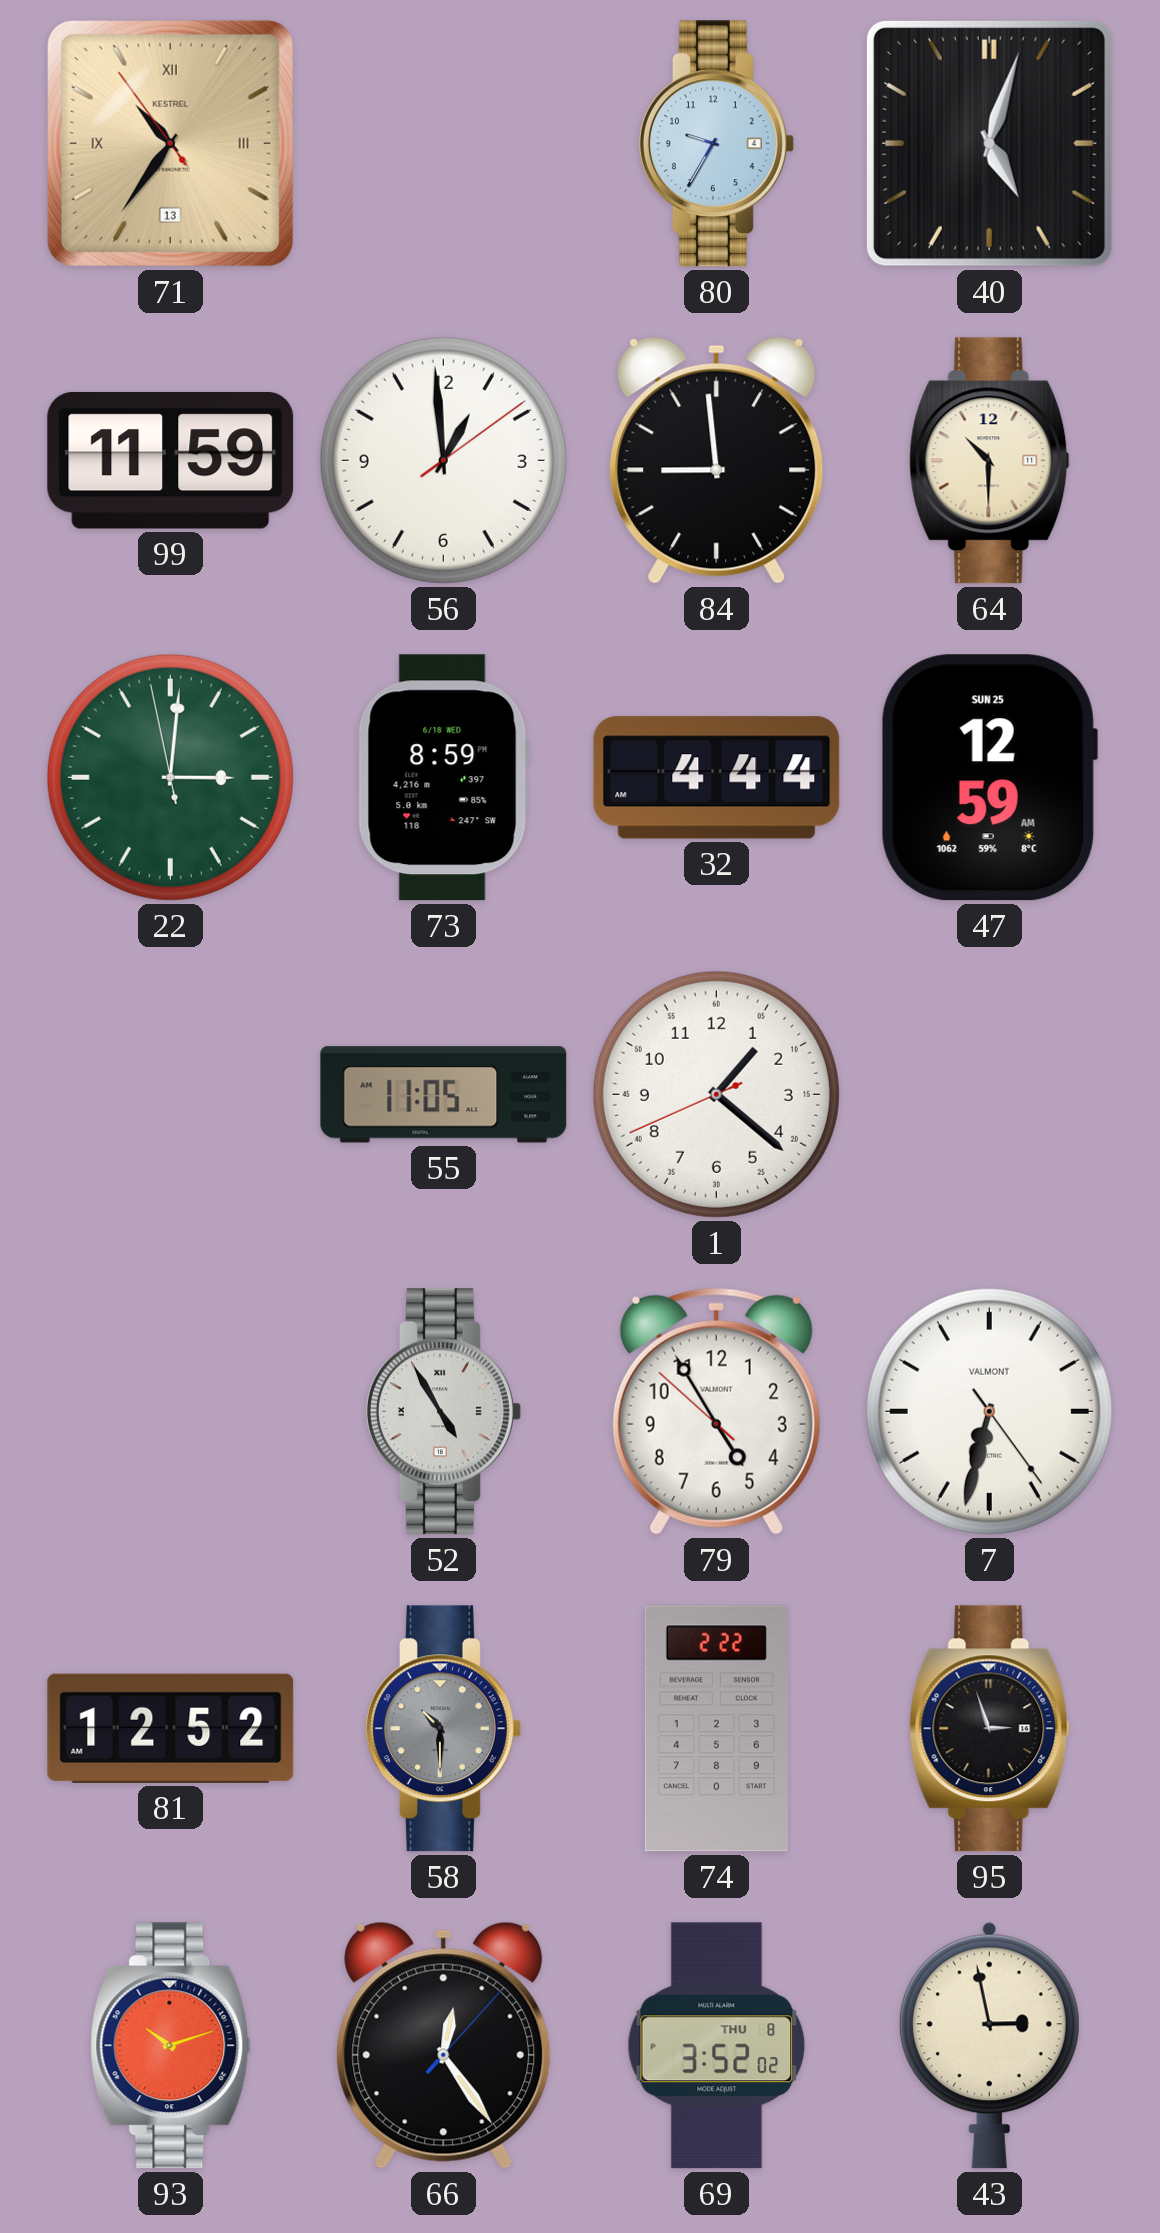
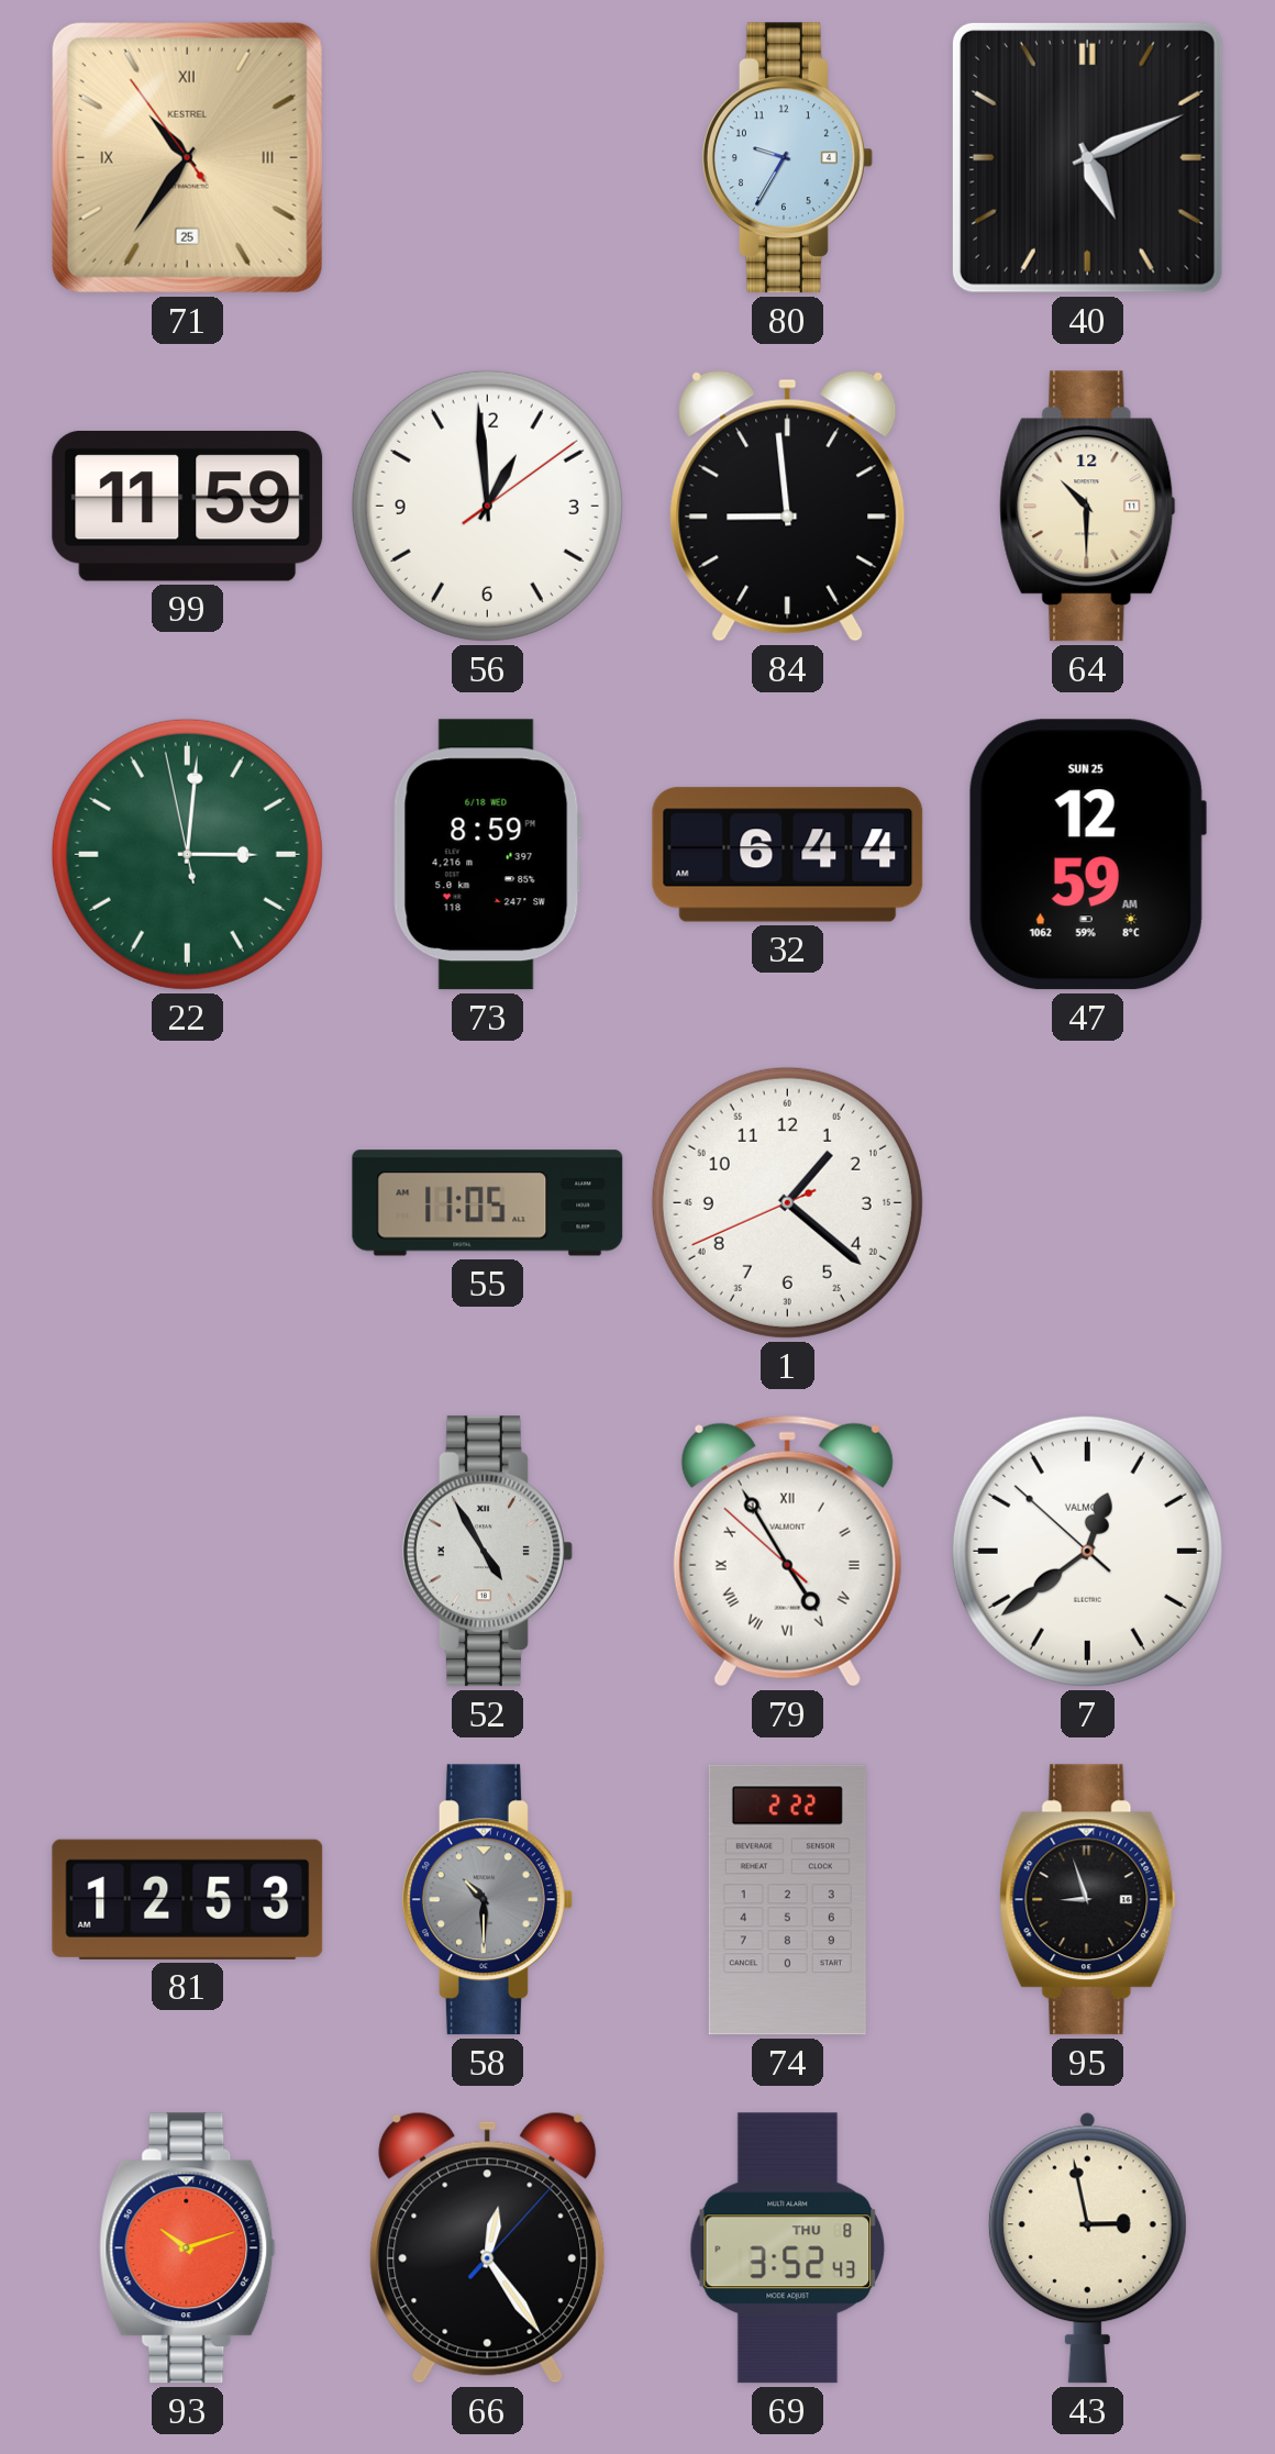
71 date: 13 -> 25 (187, 157)
40: 5:03 -> 5:11 (1087, 157)
32: 4:44 -> 6:44 (788, 855)
79 numerals: Arabic -> Roman (787, 1551)
7: 6:32 -> 12:38 (1087, 1551)
81: 12:52 -> 12:53 (188, 1899)
95: 2:57 -> 8:57 (1088, 1900)
69: 3:52:02 -> 3:52:43 (787, 2248)
